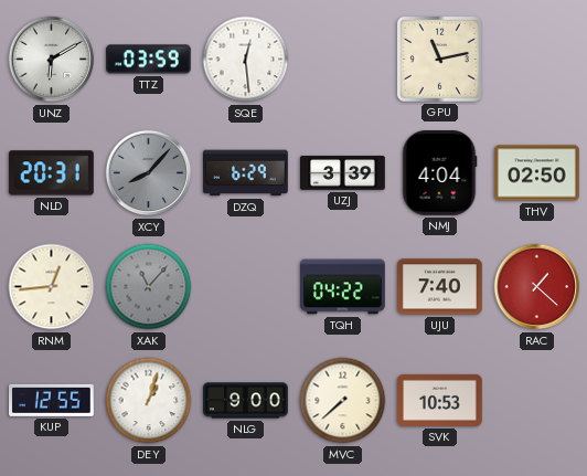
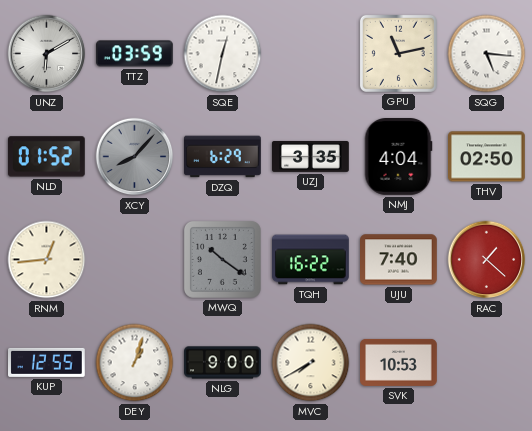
SQE: 12:29 -> 12:32 (223, 54)
SQG: none -> 5:16 (487, 54)
NLD: 20:31 -> 01:52 (46, 157)
UZJ: 3:39 -> 3:35 (311, 156)
XAK: 11:07 -> none (149, 287)
MWQ: none -> 10:21 (222, 259)
TQH: 04:22 -> 16:22 (311, 260)
MVC: 7:38 -> 7:40 (311, 363)
